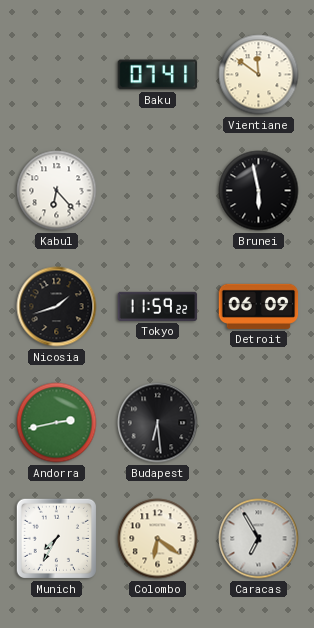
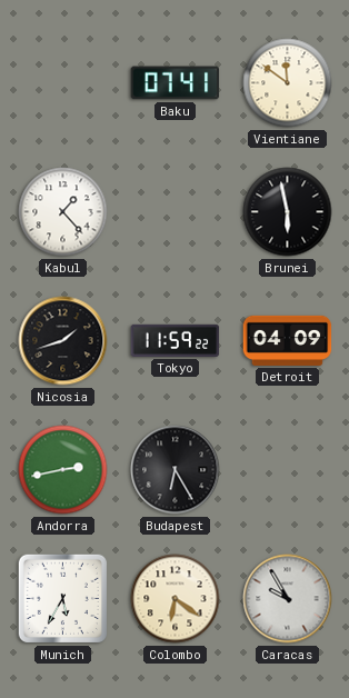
Kabul: 6:23 -> 1:23 (63, 212)
Detroit: 06:09 -> 04:09 (288, 340)
Budapest: 6:29 -> 6:25 (176, 470)
Munich: 7:35 -> 5:35 (62, 598)
Caracas: 6:55 -> 9:55 (288, 599)
